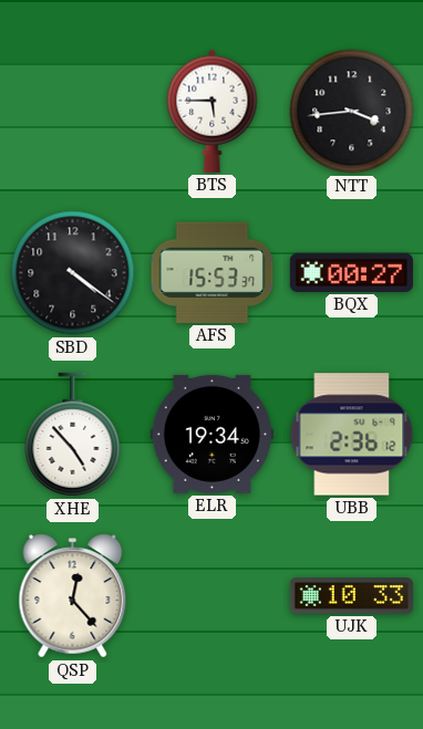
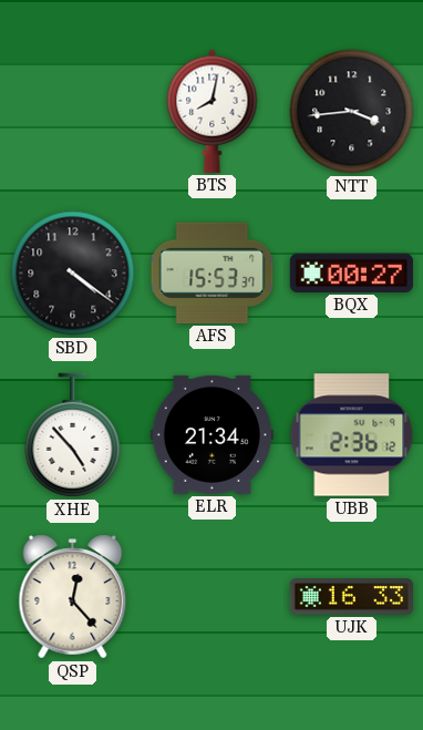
BTS: 5:45 -> 8:02 (213, 111)
ELR: 19:34 -> 21:34 (211, 434)
UJK: 10:33 -> 16:33 (351, 597)
